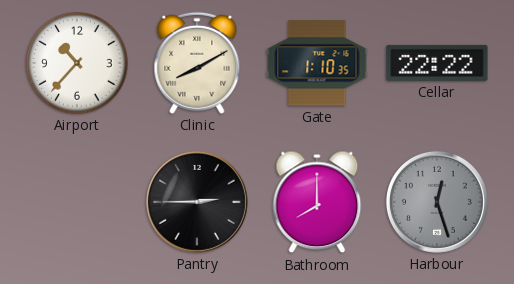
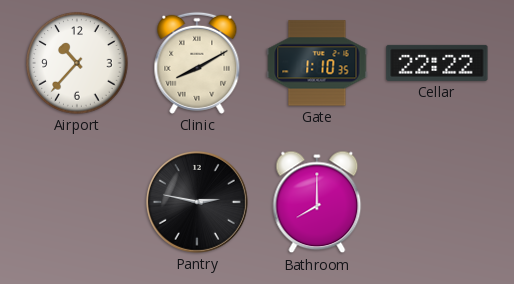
Pantry: 2:45 -> 2:47 (197, 202)
Harbour: 12:27 -> none (437, 202)
